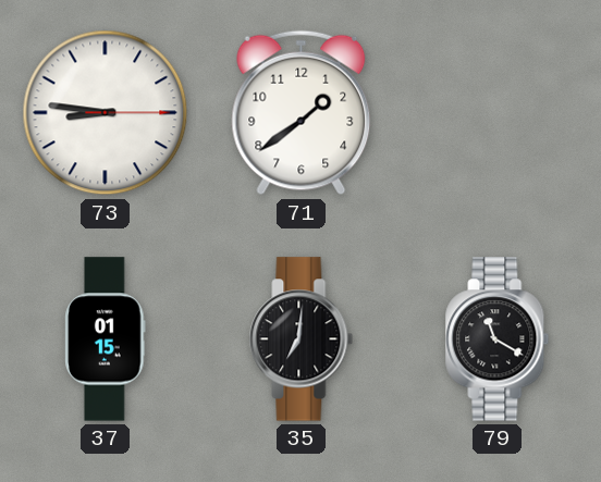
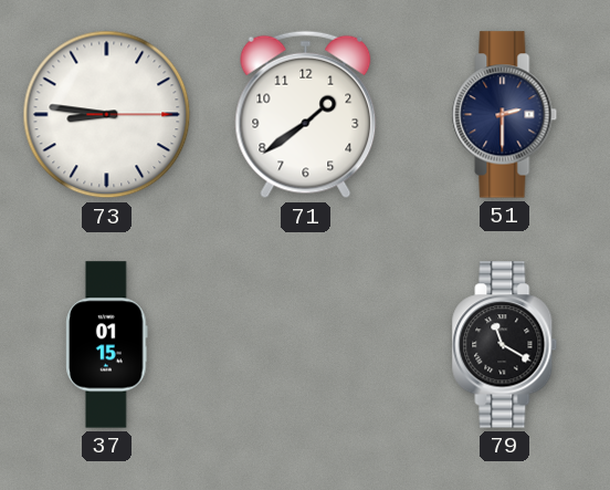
51: none -> 2:30 (505, 115)
35: 7:01 -> none (302, 339)
